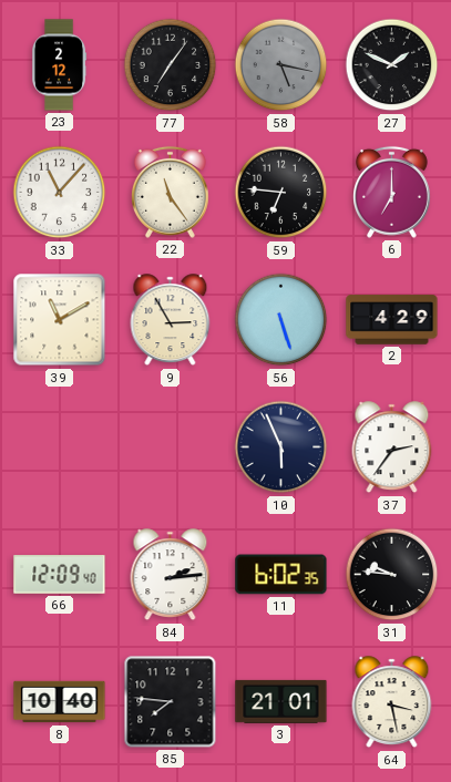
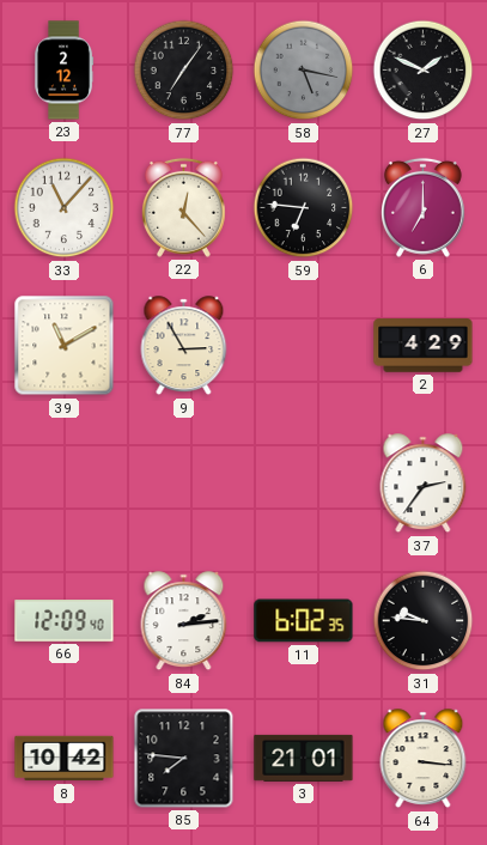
22: 11:24 -> 12:23 (183, 207)
56: 5:27 -> none (281, 320)
10: 5:56 -> none (281, 447)
8: 10:40 -> 10:42 (65, 759)
64: 3:28 -> 3:16 (424, 759)
